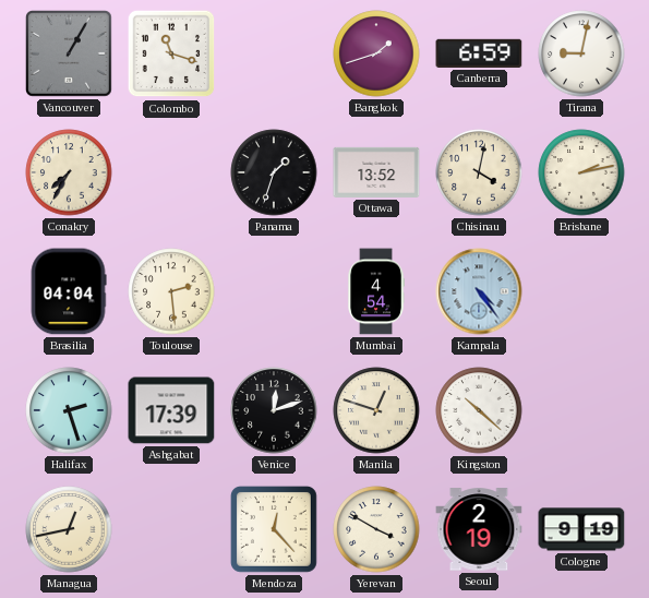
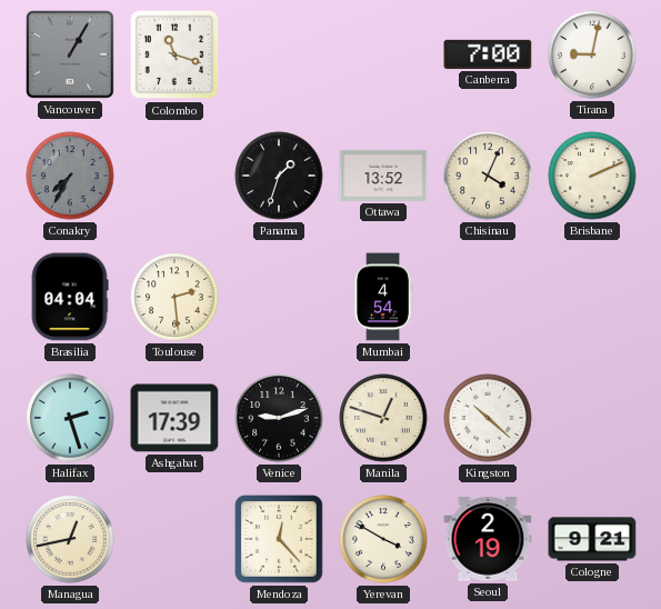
Bangkok: 1:42 -> none (376, 53)
Canberra: 6:59 -> 7:00 (488, 54)
Conakry dial: cream -> grey (70, 176)
Chisinau: 4:02 -> 4:04 (488, 176)
Brisbane: 2:13 -> 2:11 (592, 176)
Kampala: 4:24 -> none (479, 291)
Venice: 12:12 -> 9:12 (279, 418)
Cologne: 9:19 -> 9:21 (592, 539)
